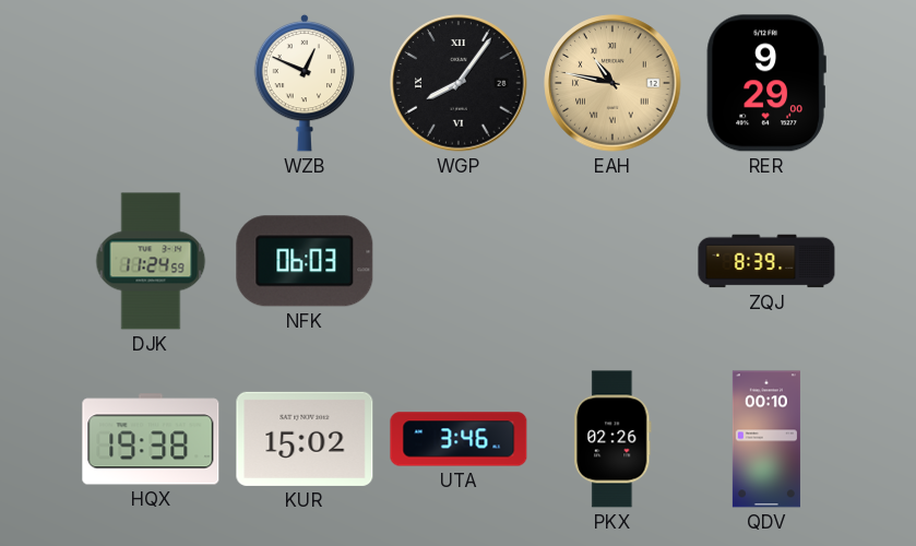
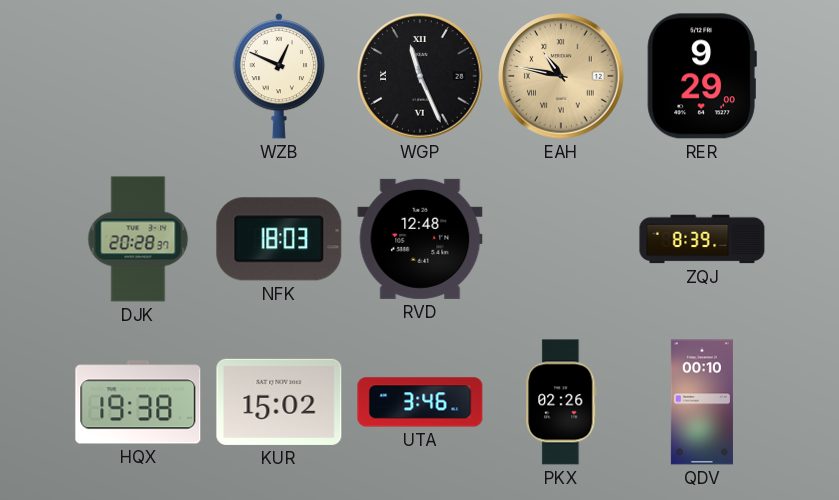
WGP: 8:06 -> 11:26 (420, 76)
DJK: 11:24 -> 20:28 (138, 239)
NFK: 06:03 -> 18:03 (279, 239)
RVD: none -> 12:48 (420, 239)
